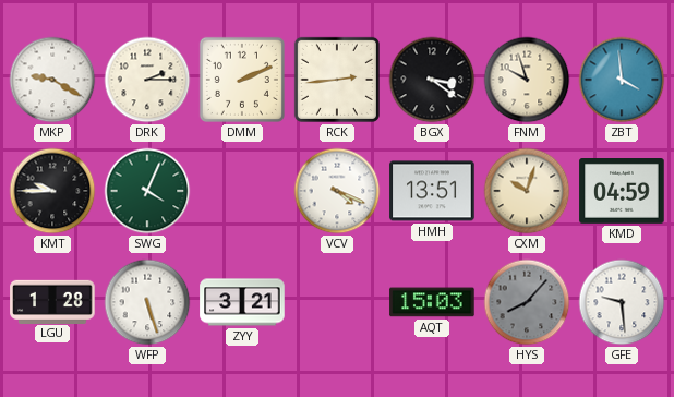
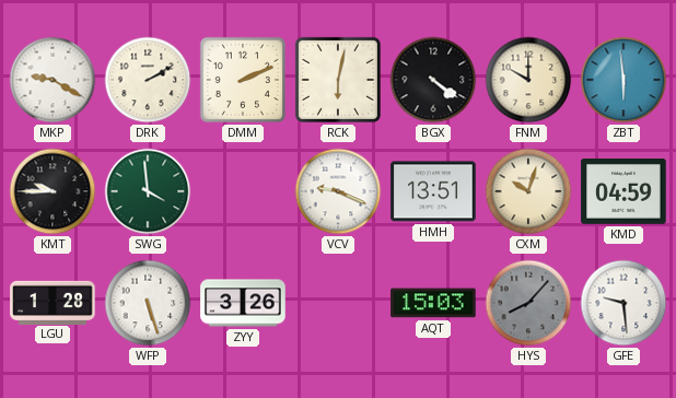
DRK: 2:15 -> 2:10 (148, 80)
RCK: 2:44 -> 6:02 (338, 80)
BGX: 3:21 -> 4:21 (433, 80)
FNM: 9:57 -> 10:00 (528, 80)
ZBT: 3:59 -> 5:59 (623, 80)
SWG: 4:04 -> 3:59 (148, 191)
VCV: 4:19 -> 9:19 (338, 191)
ZYY: 3:21 -> 3:26 (243, 303)
